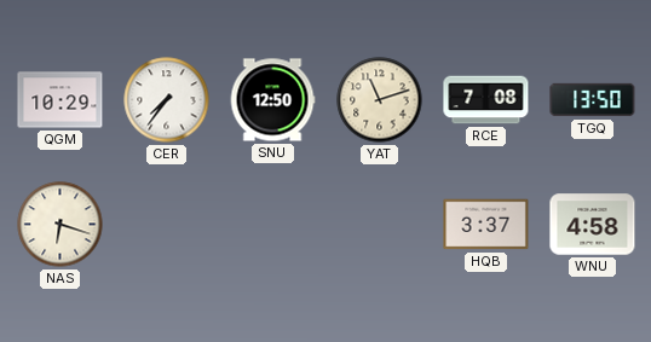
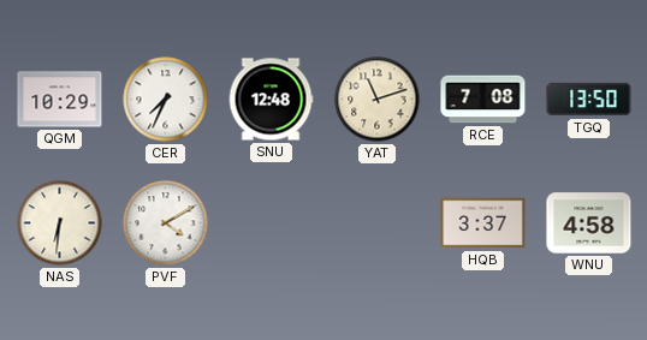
CER: 7:36 -> 7:34 (166, 100)
SNU: 12:50 -> 12:48 (271, 100)
NAS: 6:18 -> 6:31 (60, 223)
PVF: none -> 4:10 (166, 223)
